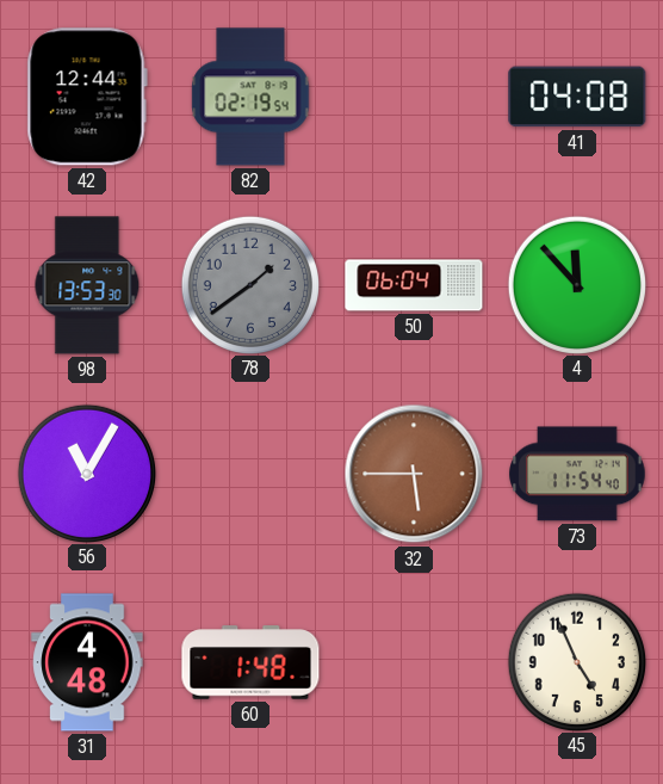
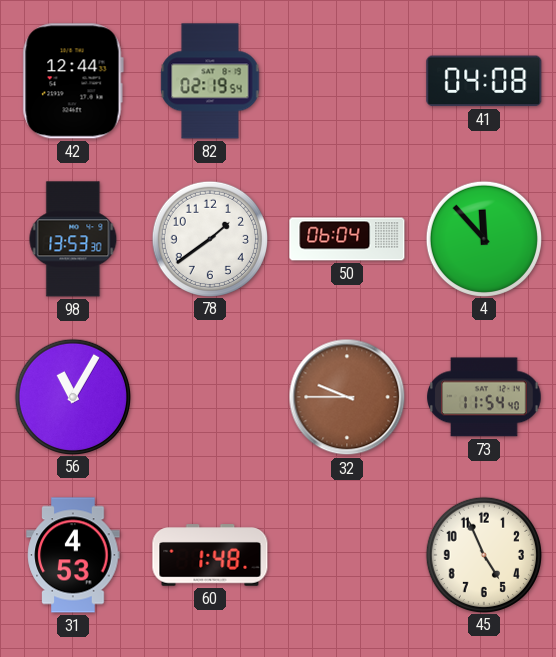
78 dial: grey -> white (209, 238)
32: 5:45 -> 9:45 (347, 397)
31: 4:48 -> 4:53 (73, 555)
